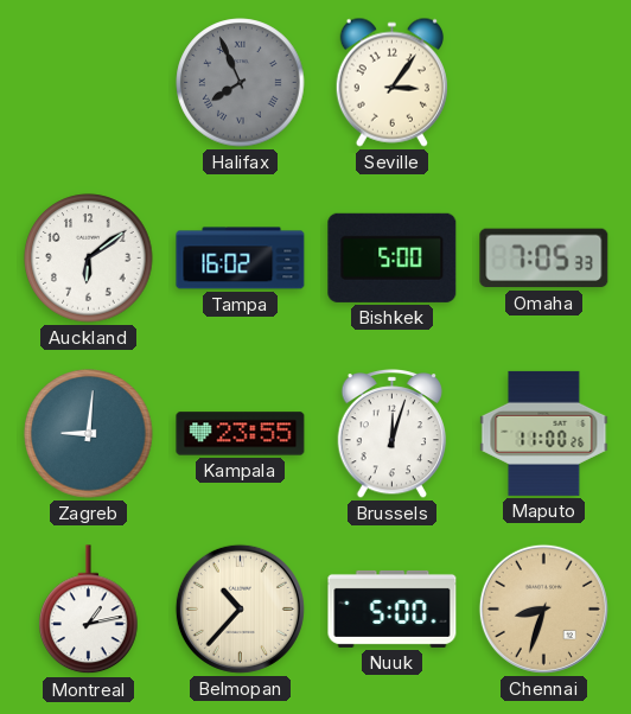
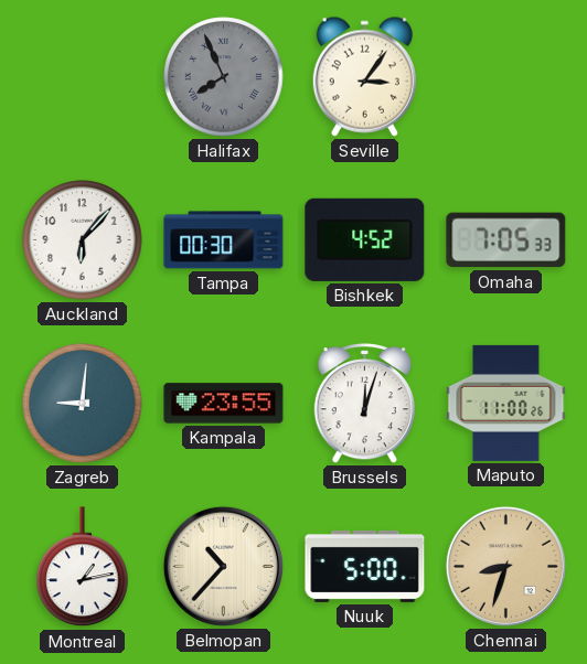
Auckland: 6:09 -> 6:07 (83, 240)
Tampa: 16:02 -> 00:30 (224, 240)
Bishkek: 5:00 -> 4:52 (365, 239)
